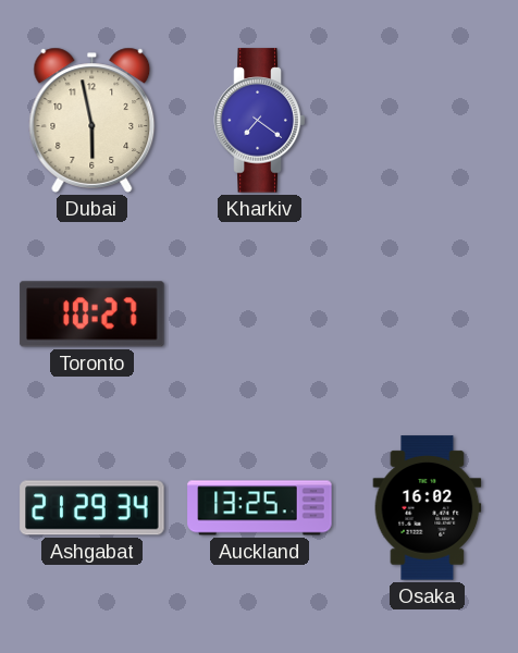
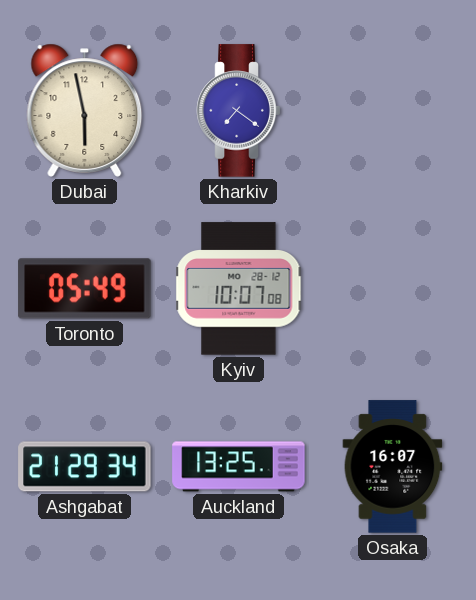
Toronto: 10:27 -> 05:49 (85, 289)
Kyiv: none -> 10:07 (239, 289)
Osaka: 16:02 -> 16:07 (393, 467)
